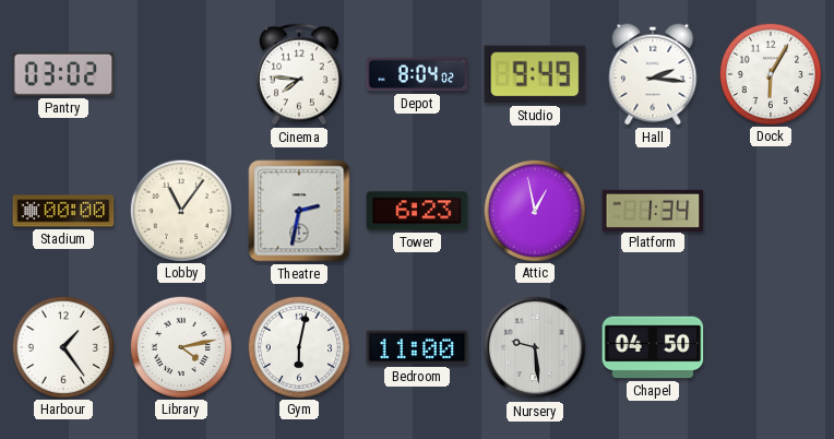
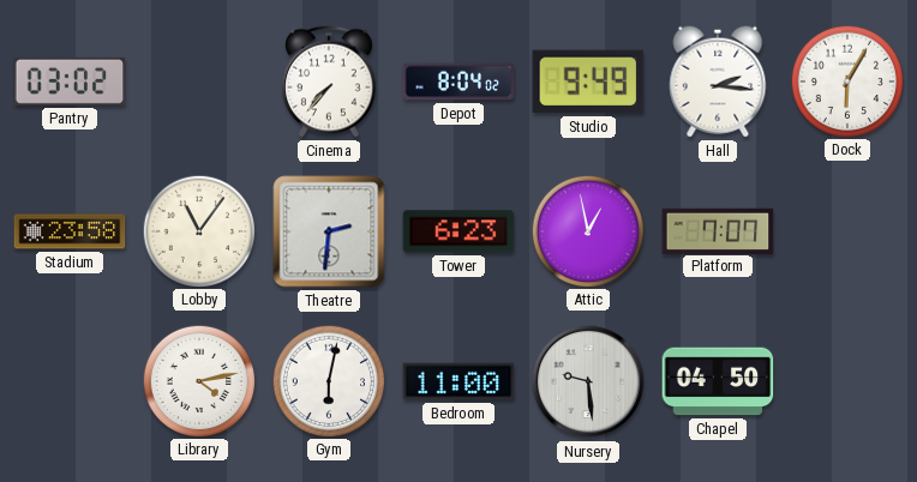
Cinema: 7:46 -> 7:37 (329, 82)
Stadium: 00:00 -> 23:58 (70, 231)
Theatre: 2:32 -> 2:31 (329, 231)
Platform: 1:34 -> 7:07 (718, 230)
Harbour: 1:24 -> none (62, 346)
